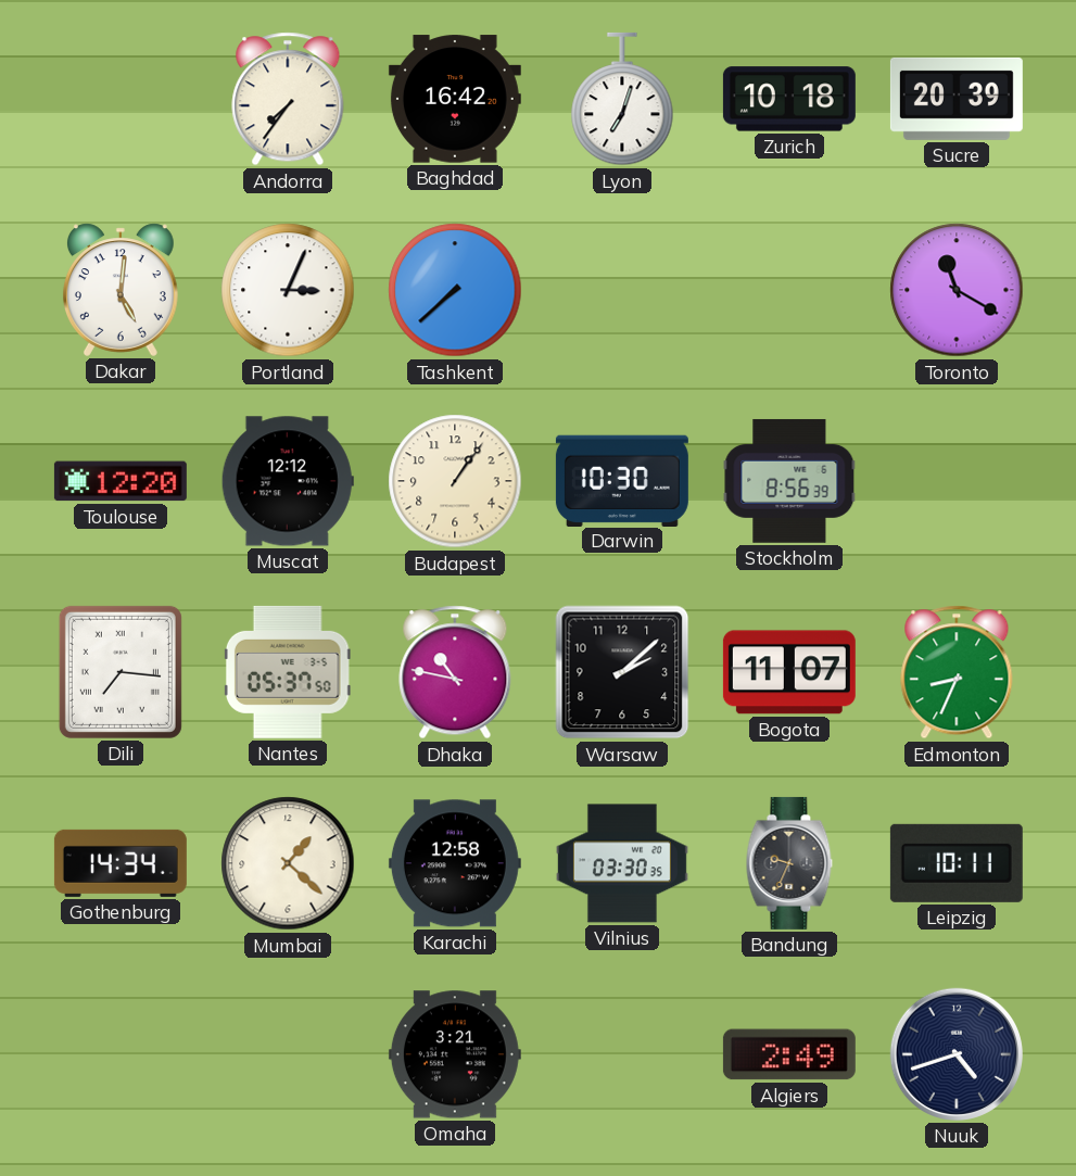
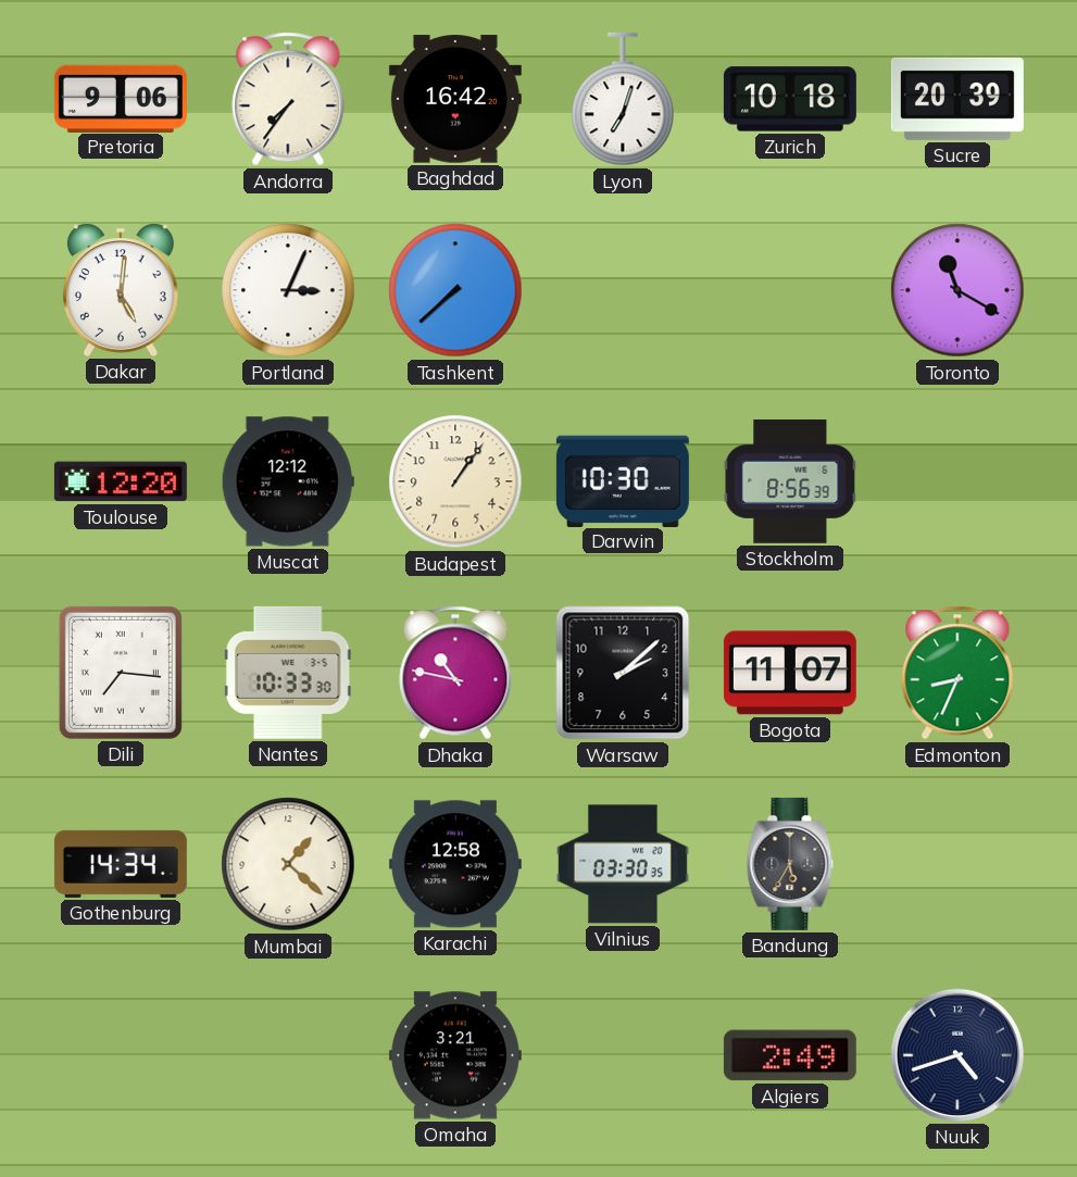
Pretoria: none -> 9:06 (121, 98)
Nantes: 05:37 -> 10:33 (288, 673)
Bandung: 9:34 -> 5:35 (790, 864)
Leipzig: 10:11 -> none (957, 863)
